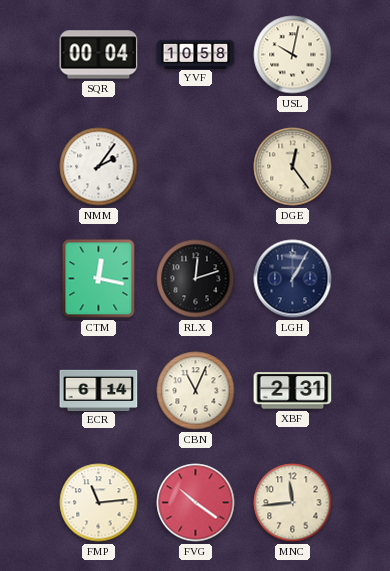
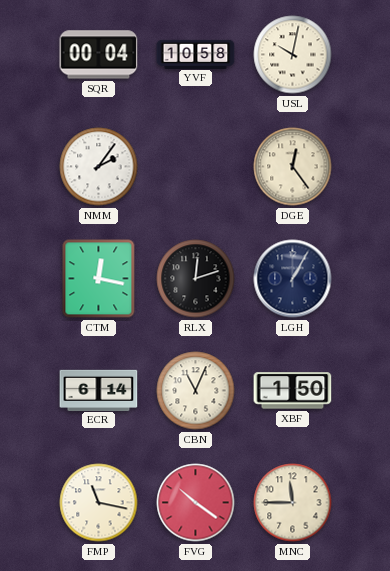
XBF: 2:31 -> 1:50 (293, 391)
FMP: 11:14 -> 11:17 (99, 503)
MNC: 11:44 -> 11:45 (293, 503)
